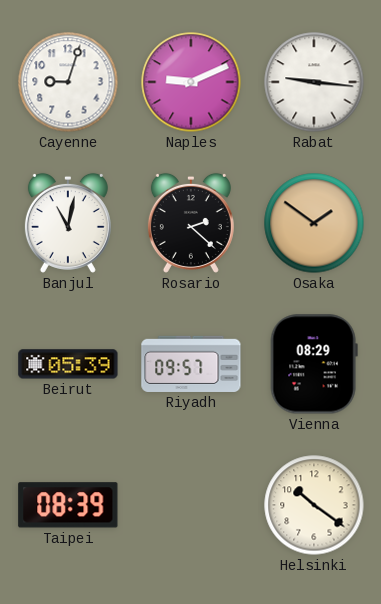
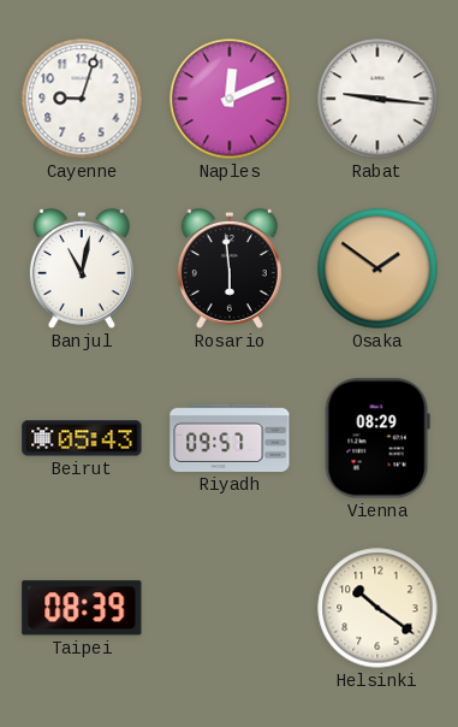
Naples: 9:11 -> 12:11 (230, 99)
Rosario: 2:22 -> 5:59 (230, 268)
Beirut: 05:39 -> 05:43 (82, 438)
